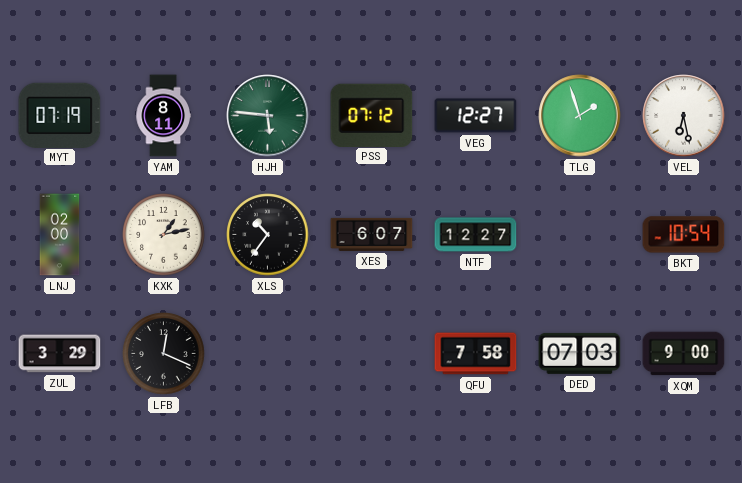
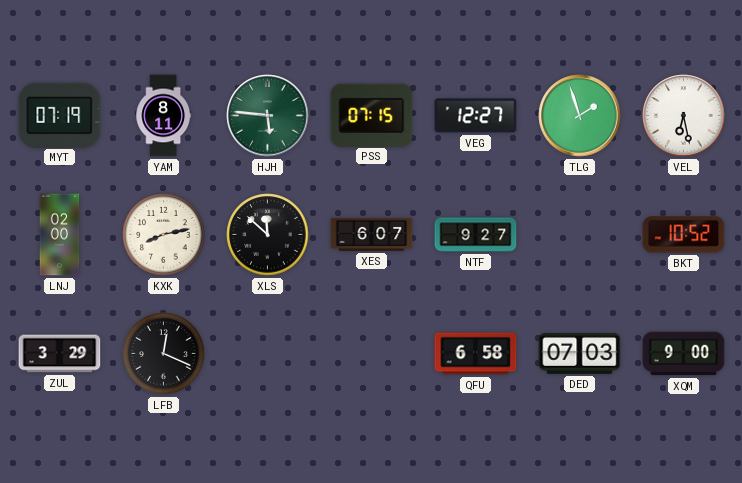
PSS: 07:12 -> 07:15 (372, 115)
KXK: 1:13 -> 8:13 (164, 235)
XLS: 10:36 -> 11:52 (268, 235)
NTF: 12:27 -> 9:27 (476, 235)
BKT: 10:54 -> 10:52 (684, 235)
QFU: 7:58 -> 6:58 (476, 354)
